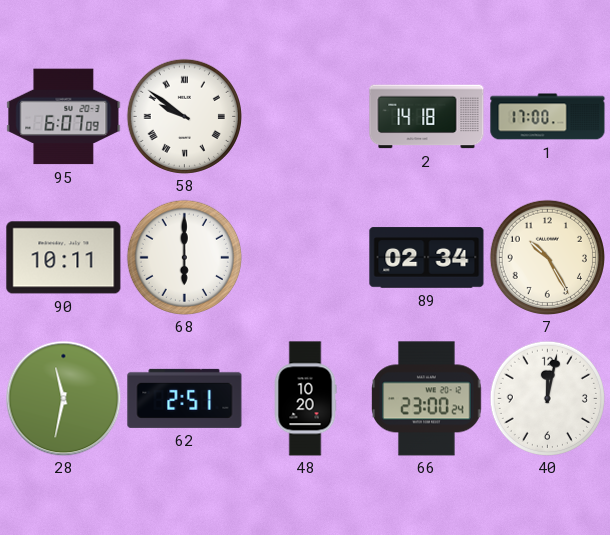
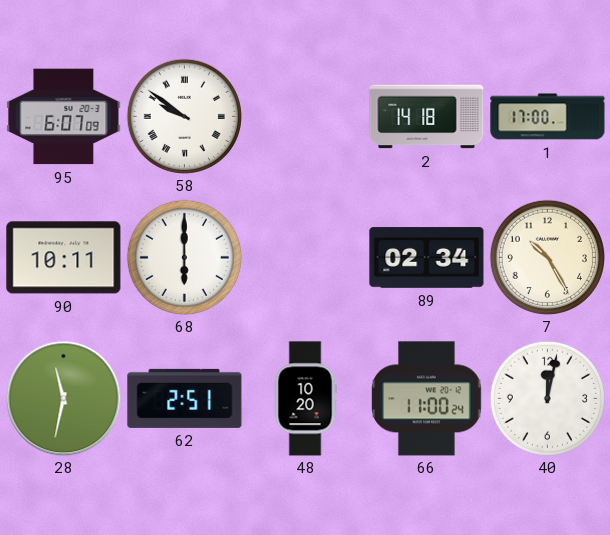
66: 23:00 -> 11:00 (427, 399)
